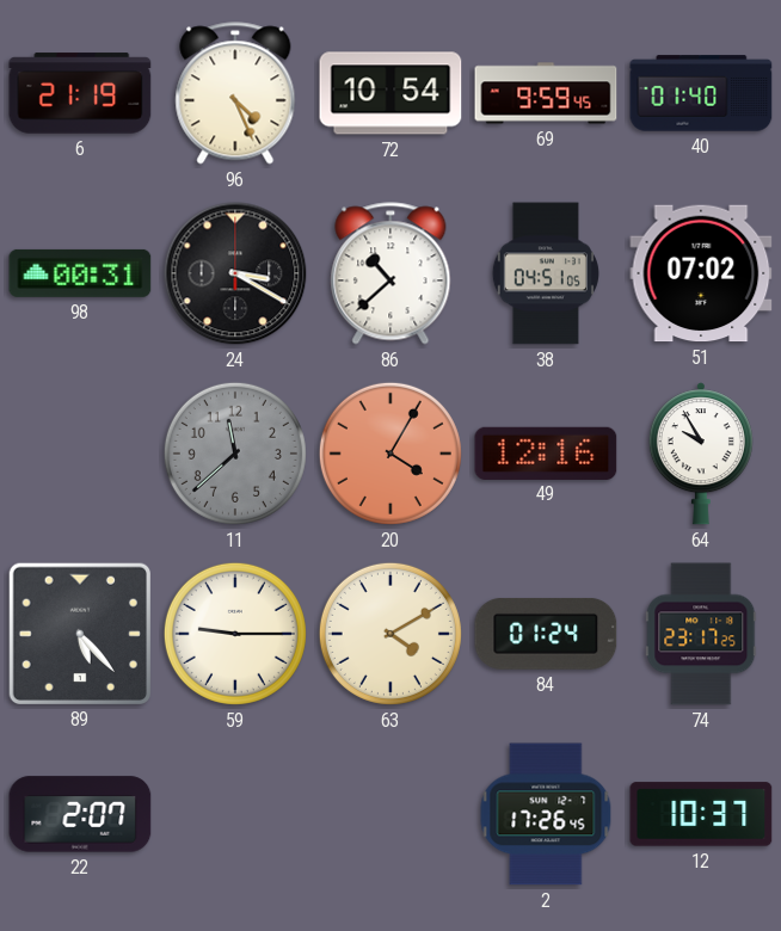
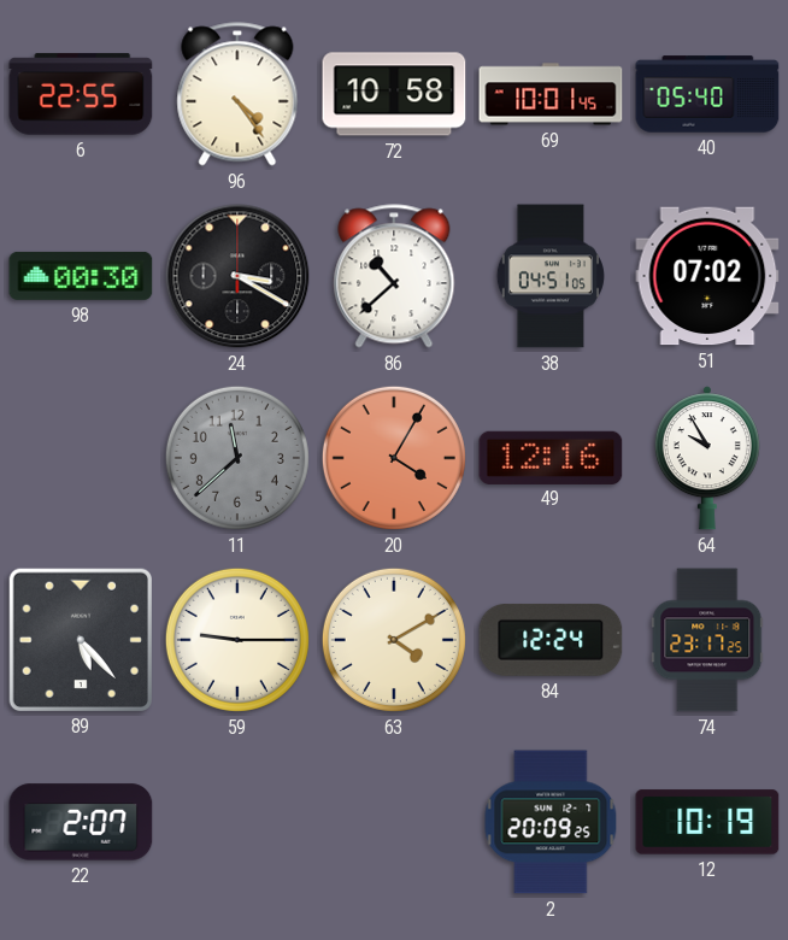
6: 21:19 -> 22:55 (81, 94)
96: 4:26 -> 4:24 (237, 94)
72: 10:54 -> 10:58 (394, 94)
69: 9:59 -> 10:01 (551, 94)
40: 01:40 -> 05:40 (707, 94)
98: 00:31 -> 00:30 (81, 276)
84: 01:24 -> 12:24 (551, 640)
2: 17:26 -> 20:09 (551, 822)
12: 10:37 -> 10:19 (707, 822)
